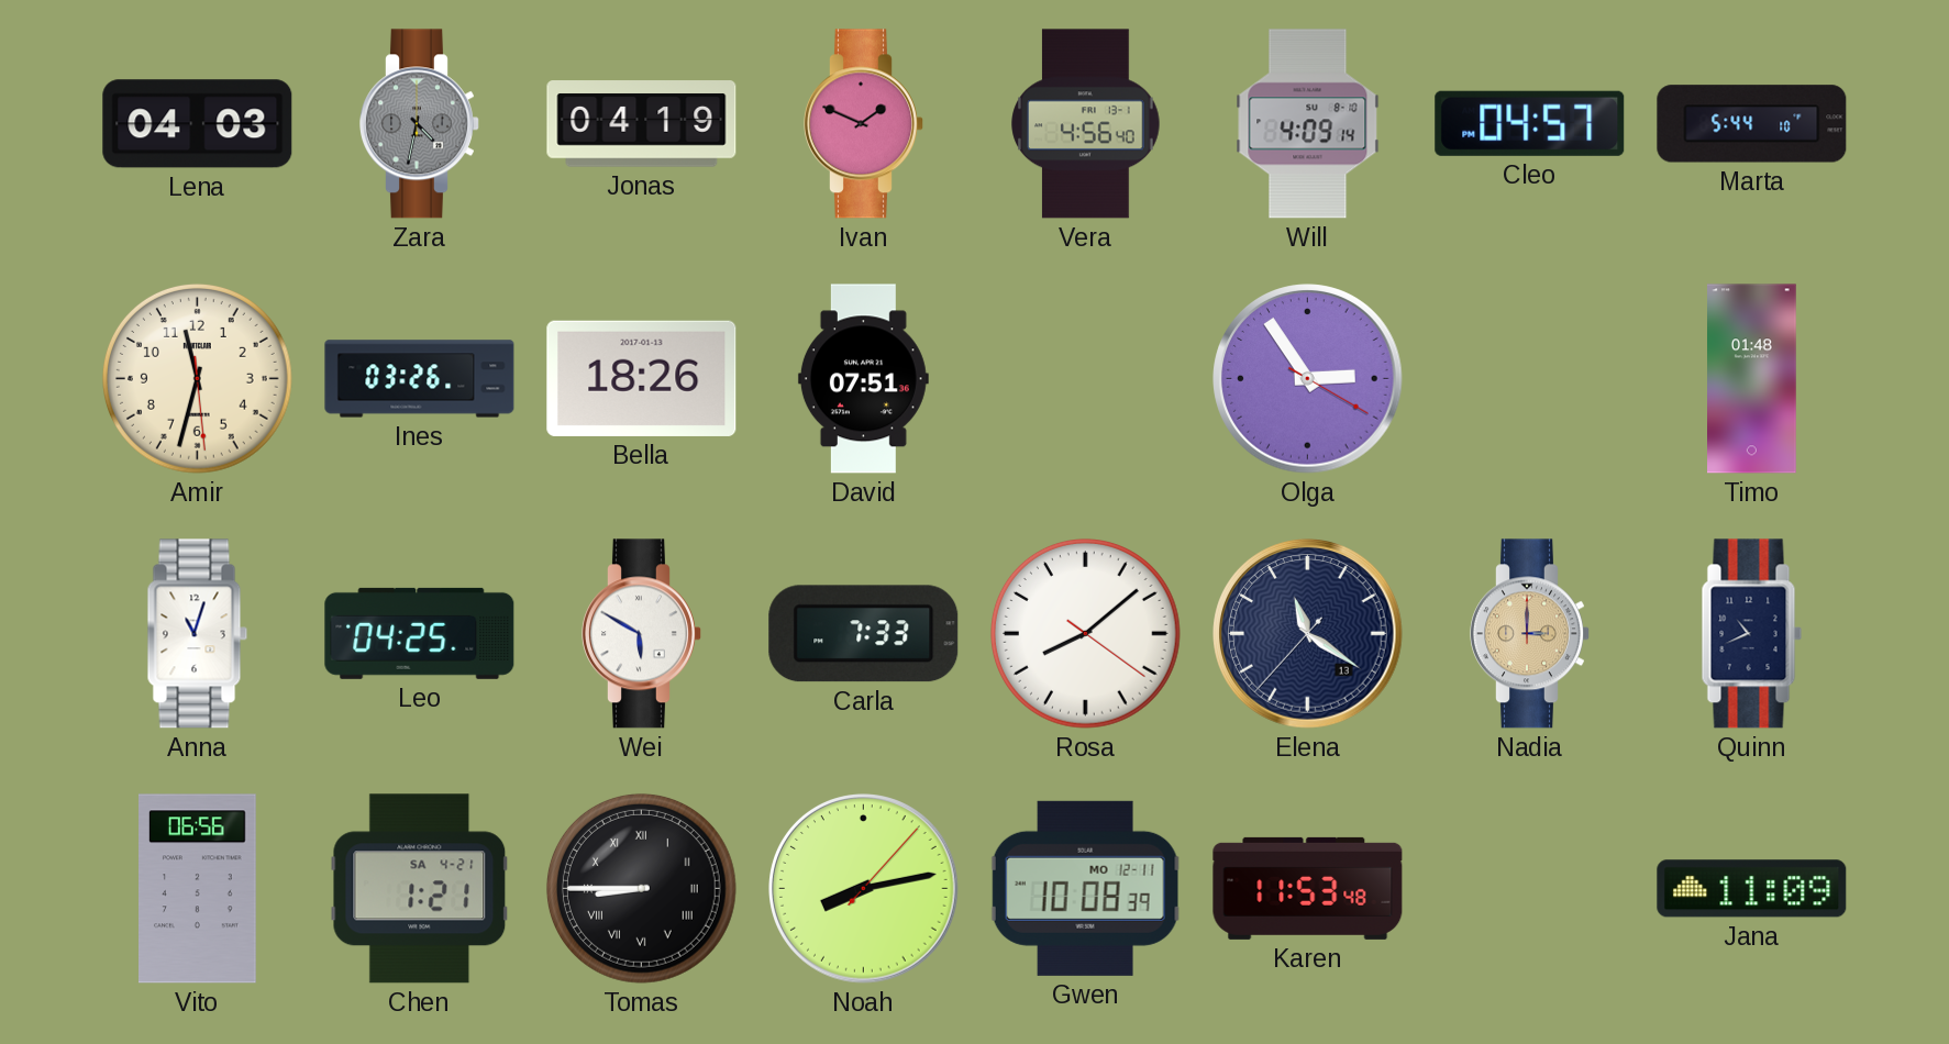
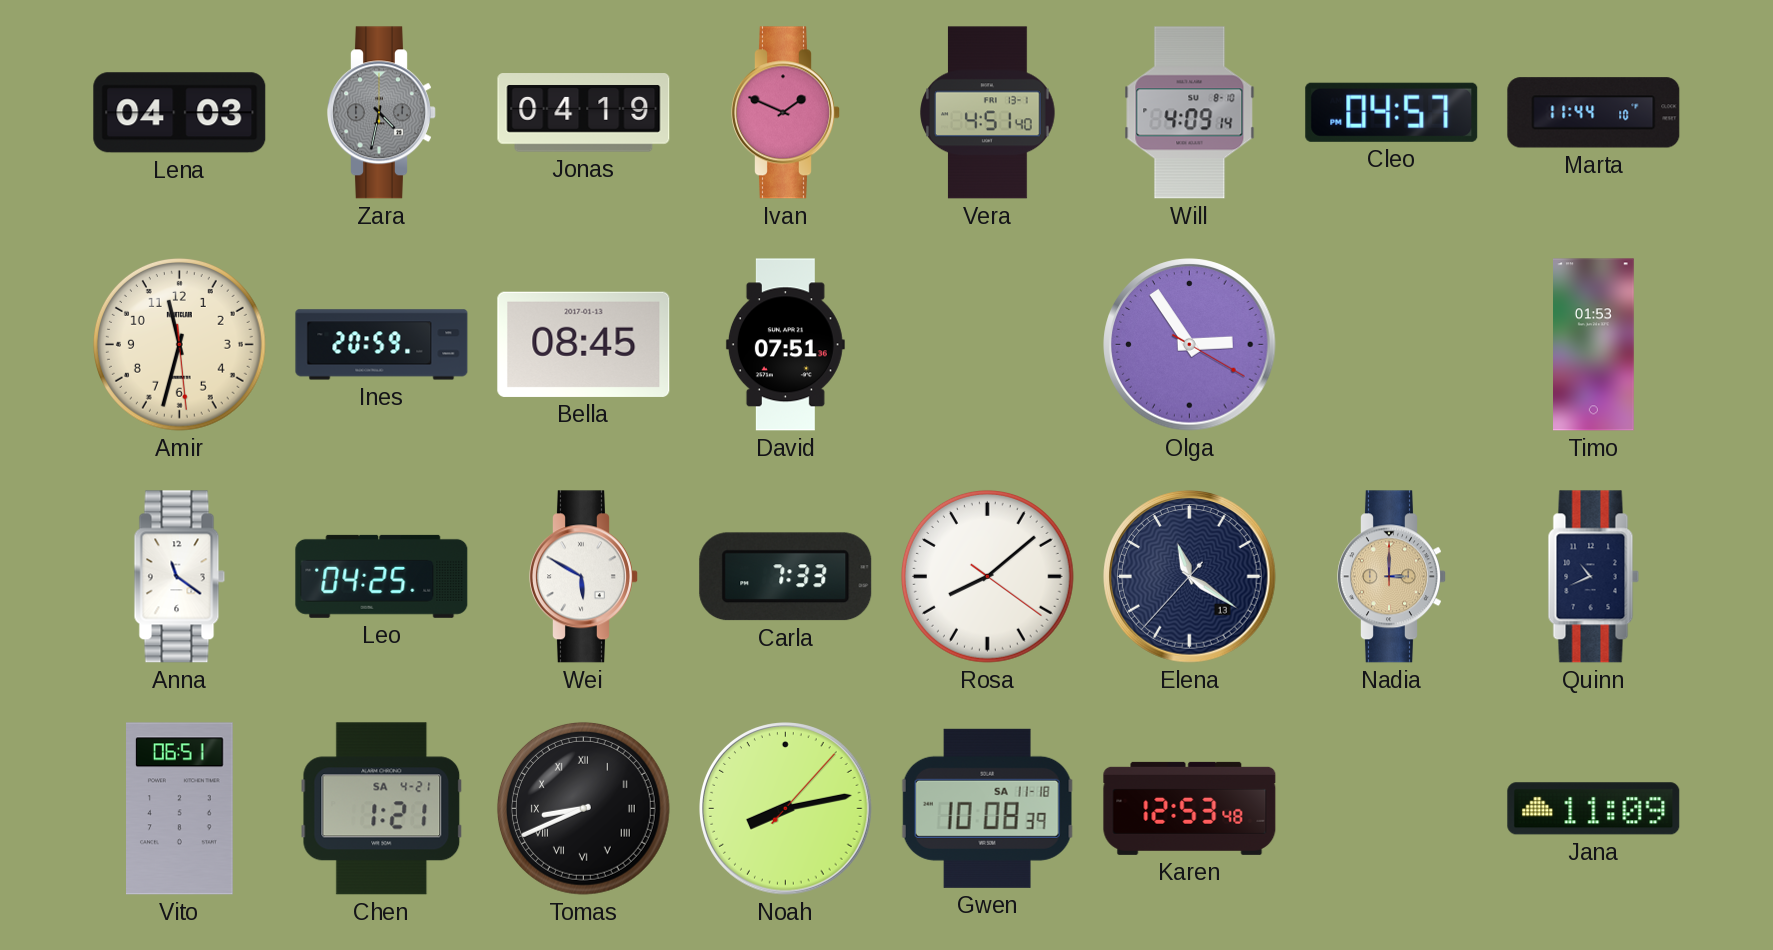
Vera: 4:56 -> 4:51 (988, 113)
Marta: 5:44 -> 11:44 (1594, 113)
Ines: 03:26 -> 20:59 (382, 345)
Bella: 18:26 -> 08:45 (584, 344)
Timo: 01:48 -> 01:53 (1594, 345)
Anna: 11:03 -> 11:21 (180, 577)
Vito: 06:56 -> 06:51 (180, 809)
Tomas: 8:45 -> 8:41 (583, 808)
Gwen date: MO 12-11 -> SA 11-18 (987, 808)
Karen: 11:53 -> 12:53 (1190, 808)
